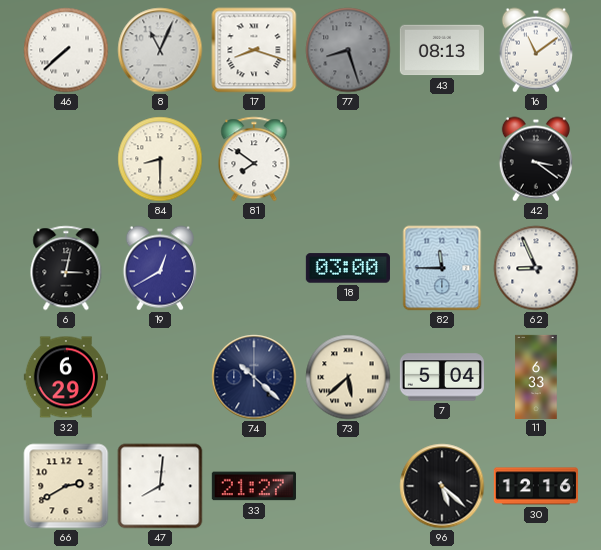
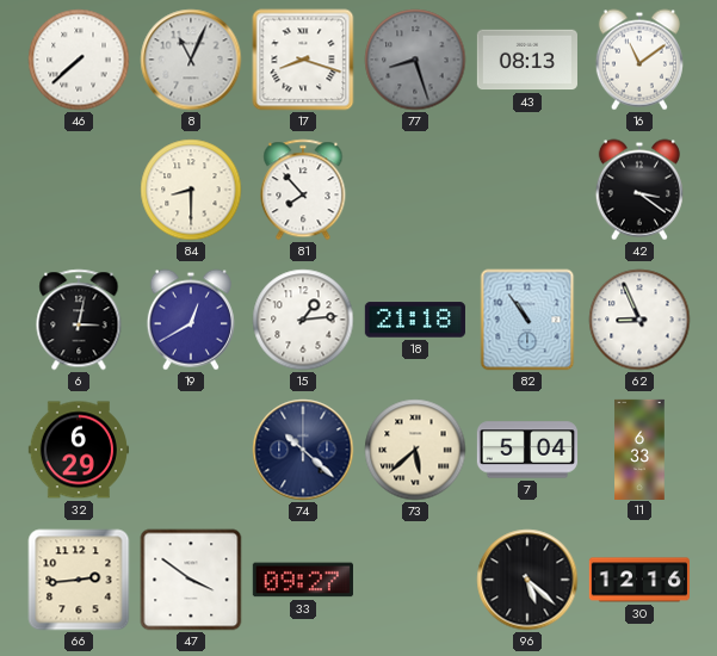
81: 7:51 -> 7:53 (303, 190)
15: none -> 1:14 (303, 320)
18: 03:00 -> 21:18 (415, 320)
82: 11:45 -> 10:54 (527, 320)
66: 2:40 -> 2:44 (79, 580)
47: 8:01 -> 3:51 (191, 580)
33: 21:27 -> 09:27 (303, 580)
